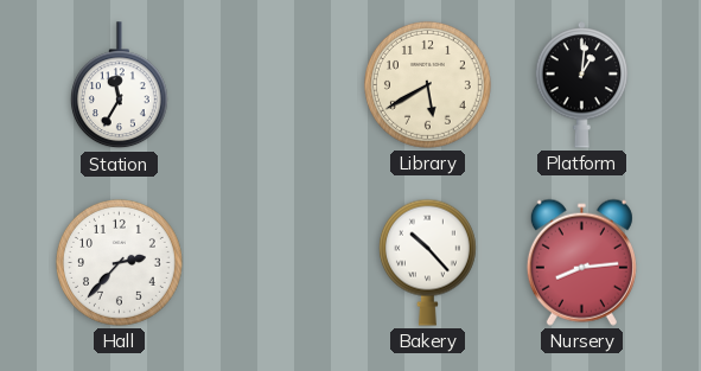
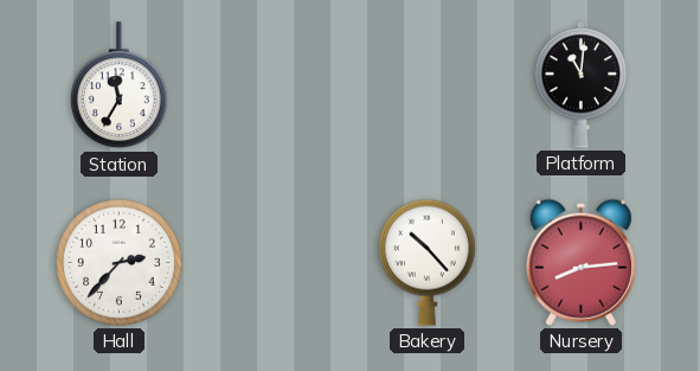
Library: 5:40 -> none (427, 84)
Platform: 1:01 -> 11:01 (582, 85)
